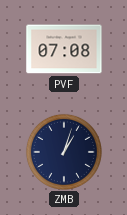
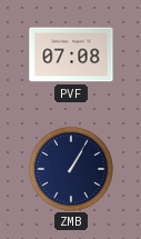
ZMB: 1:03 -> 1:05 (71, 169)
